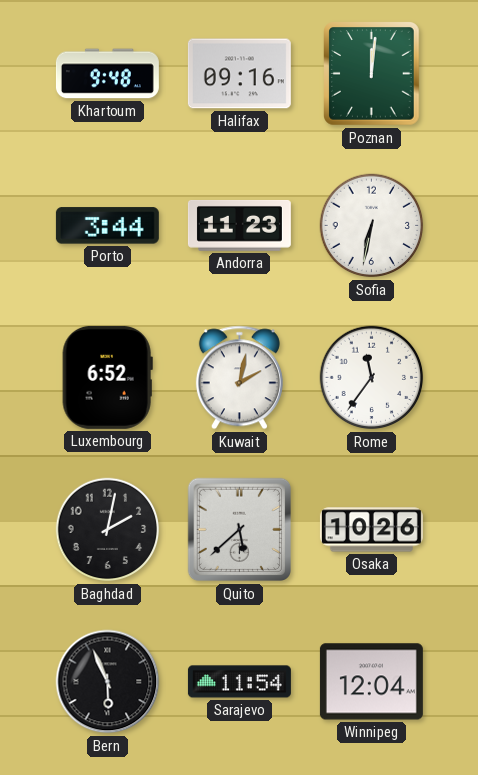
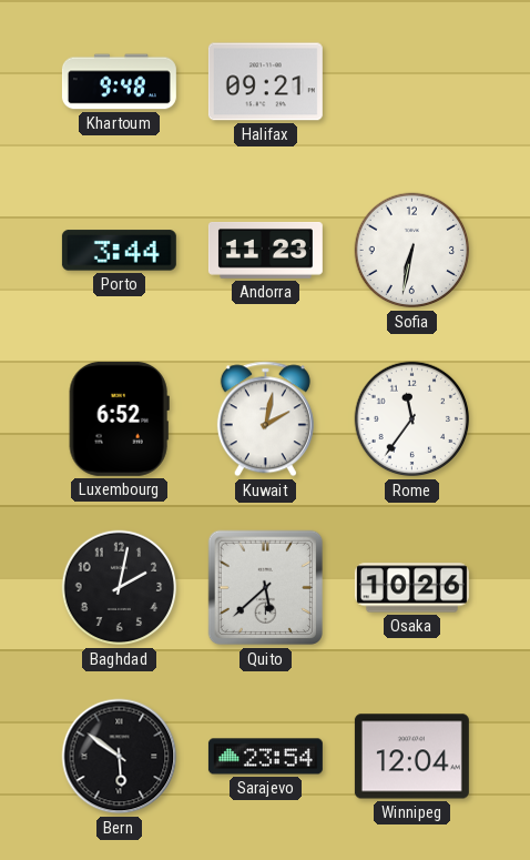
Halifax: 09:16 -> 09:21 (265, 82)
Poznan: 12:01 -> none (372, 74)
Bern: 5:56 -> 5:51 (120, 757)
Sarajevo: 11:54 -> 23:54 (265, 757)
